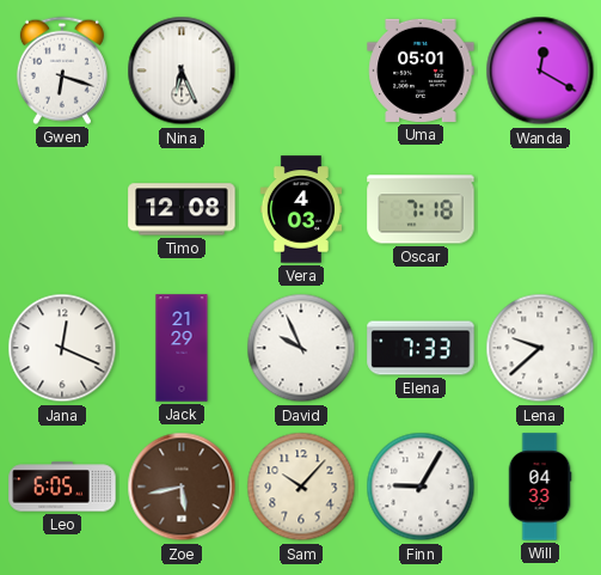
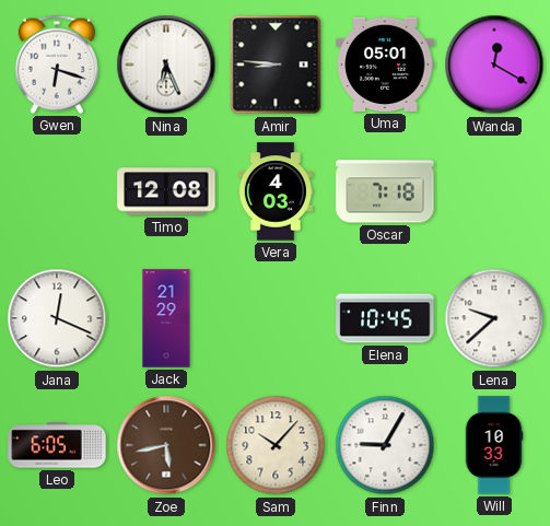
Amir: none -> 8:46 (276, 65)
David: 9:56 -> none (301, 348)
Elena: 7:33 -> 10:45 (385, 318)
Will: 04:33 -> 10:33 (494, 445)
